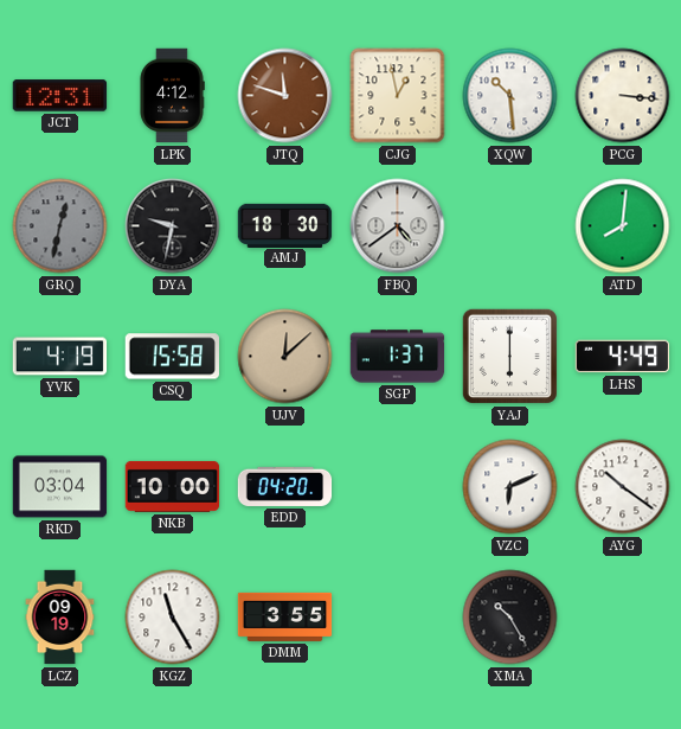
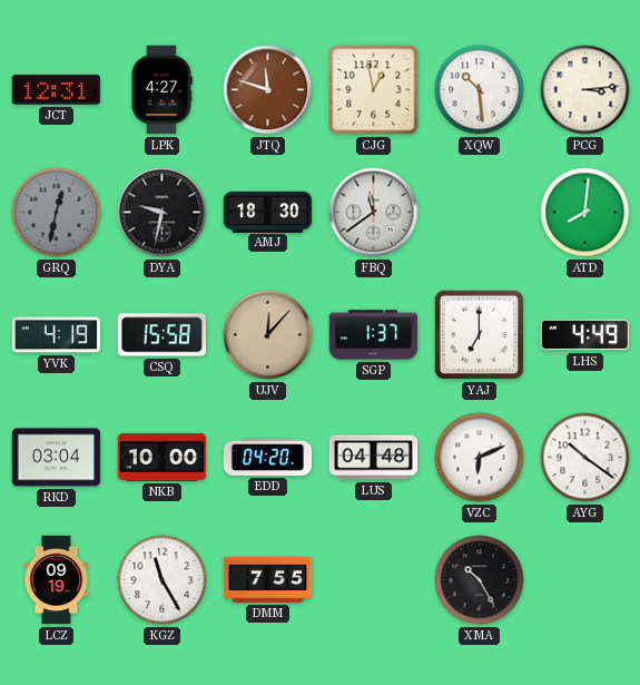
LPK: 4:12 -> 4:27 (161, 90)
PCG: 3:16 -> 3:14 (585, 90)
FBQ: 4:39 -> 11:39 (374, 213)
UJV: 12:08 -> 12:07 (268, 335)
YAJ: 6:00 -> 7:00 (479, 334)
LUS: none -> 04:48 (374, 458)
DMM: 3:55 -> 7:55 (268, 579)
